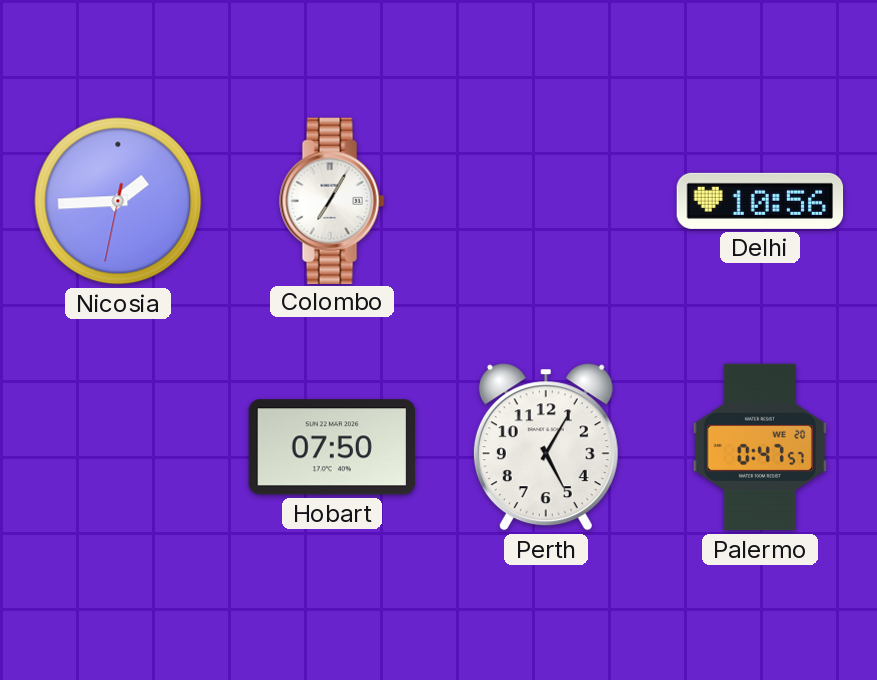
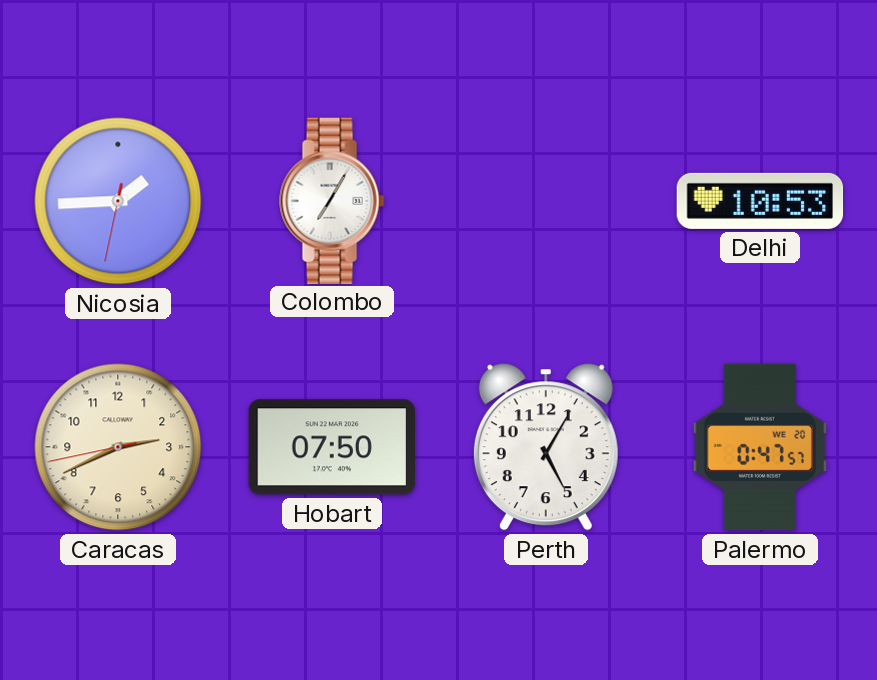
Delhi: 10:56 -> 10:53 (760, 201)
Caracas: none -> 2:40 (118, 447)
